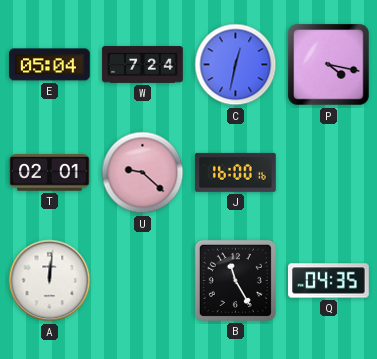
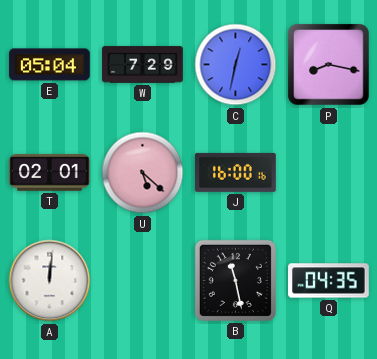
W: 7:24 -> 7:29 (143, 65)
P: 4:17 -> 8:17 (329, 65)
U: 9:22 -> 5:22 (143, 173)
B: 11:25 -> 11:28 (235, 280)
